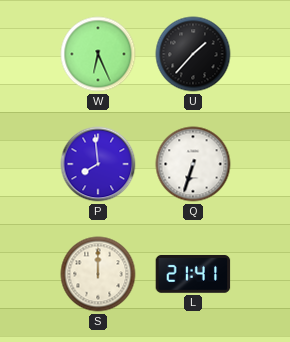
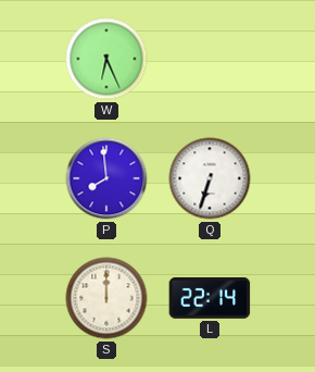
U: 1:37 -> none (193, 54)
L: 21:41 -> 22:14 (210, 298)
